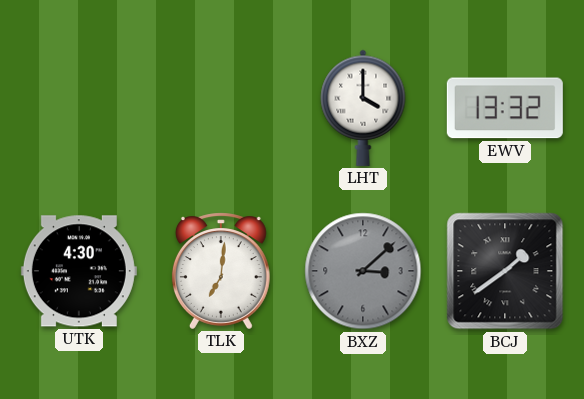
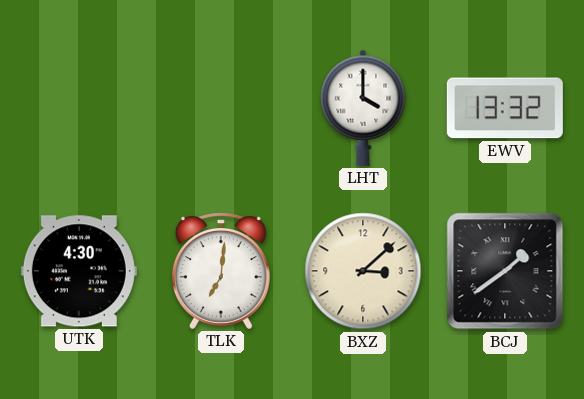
BXZ dial: grey -> cream (363, 271)
